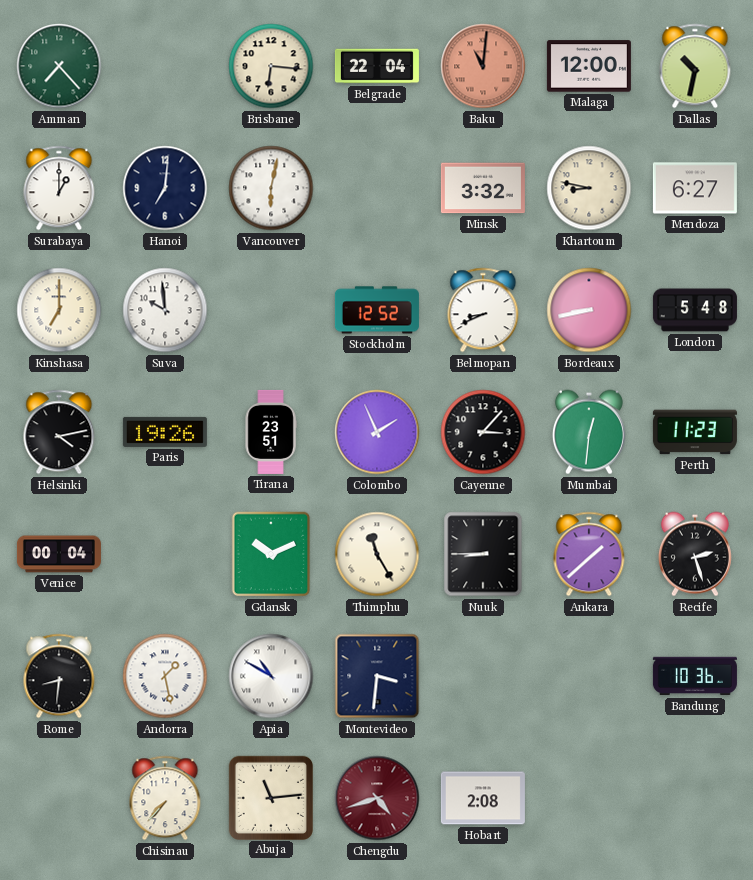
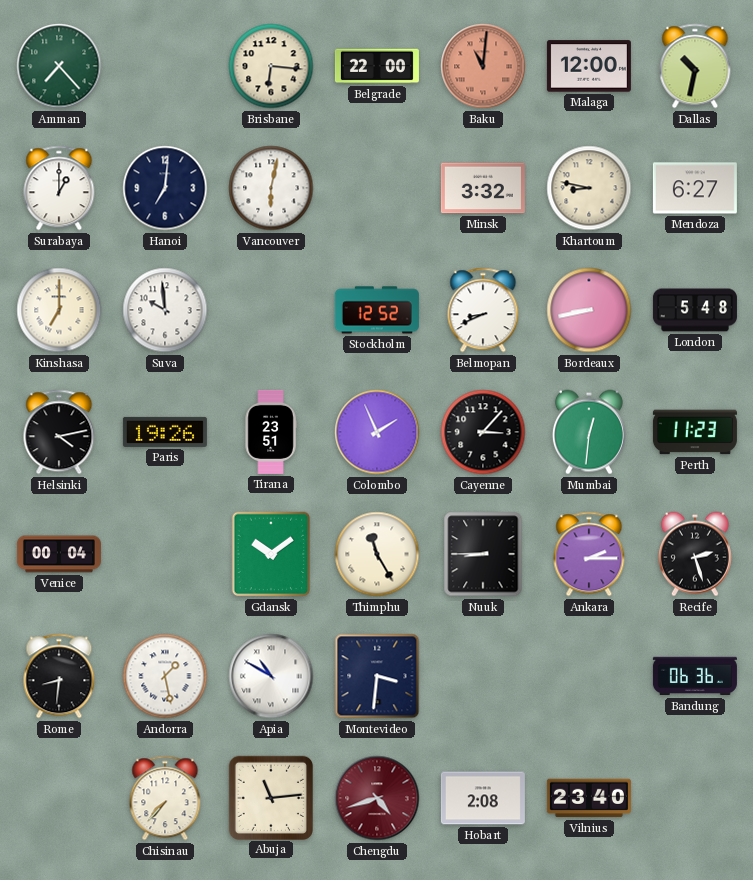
Belgrade: 22:04 -> 22:00 (377, 66)
Gdansk: 10:11 -> 10:09 (271, 554)
Ankara: 1:38 -> 2:15 (589, 554)
Bandung: 10:36 -> 06:36 (695, 676)
Vilnius: none -> 23:40 (589, 798)
